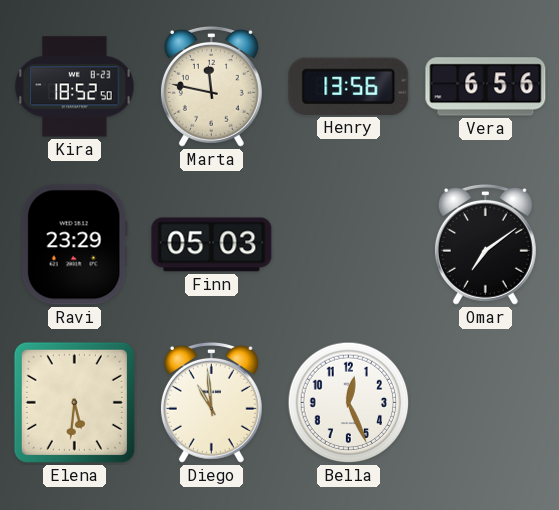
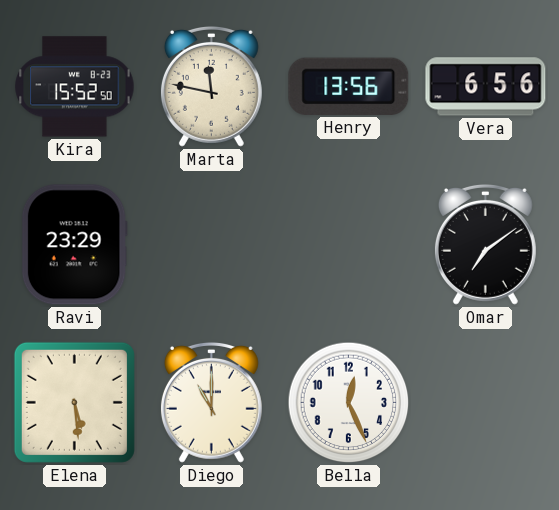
Kira: 18:52 -> 15:52 (75, 87)
Finn: 05:03 -> none (212, 245)
Elena: 5:31 -> 5:29 (74, 402)
Diego: 10:59 -> 11:00 (211, 402)
